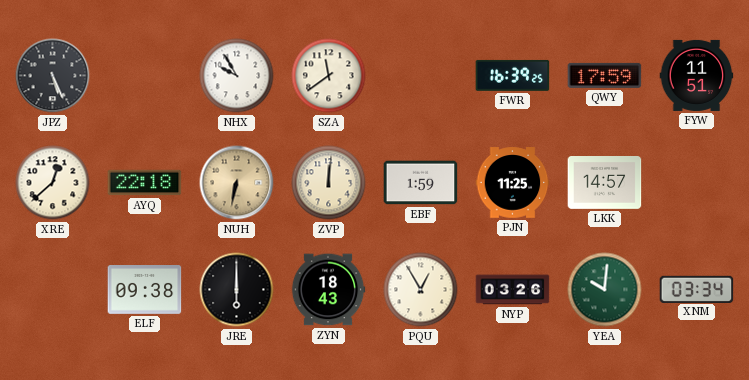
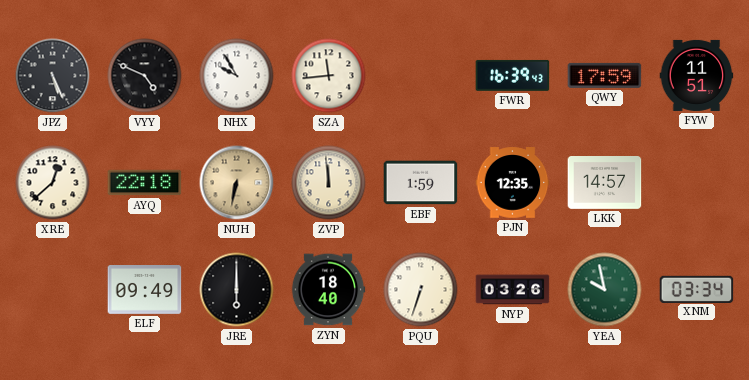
VYY: none -> 4:49 (145, 76)
SZA: 11:39 -> 11:44 (329, 76)
FWR: 16:39:25 -> 16:39:43 (513, 75)
ZVP: 12:01 -> 11:59 (329, 183)
PJN: 11:25 -> 12:35 (513, 183)
ELF: 09:38 -> 09:49 (145, 290)
ZYN: 18:43 -> 18:40 (328, 290)
PQU: 12:55 -> 6:33 (421, 290)
YEA: 10:01 -> 9:58 (605, 290)
